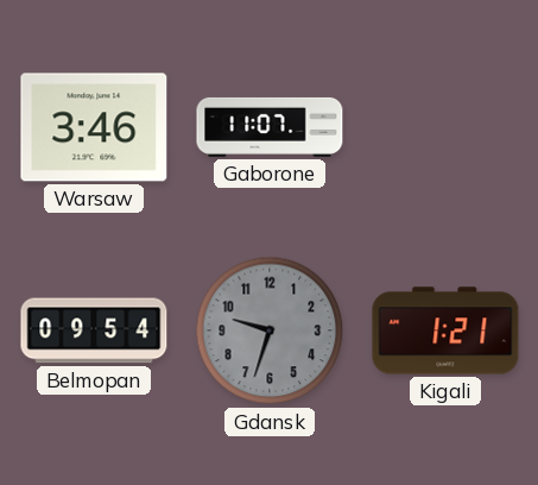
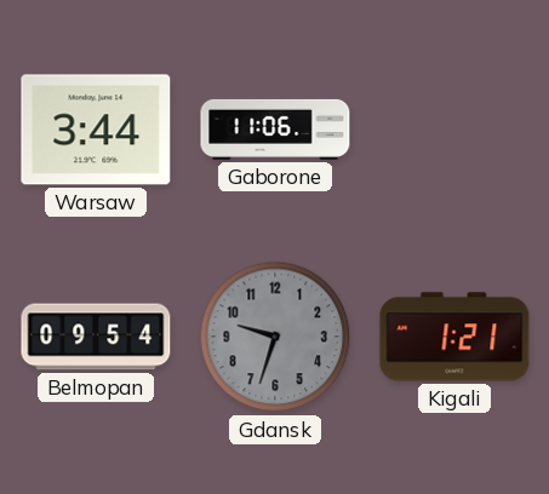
Warsaw: 3:46 -> 3:44 (96, 130)
Gaborone: 11:07 -> 11:06 (275, 130)
